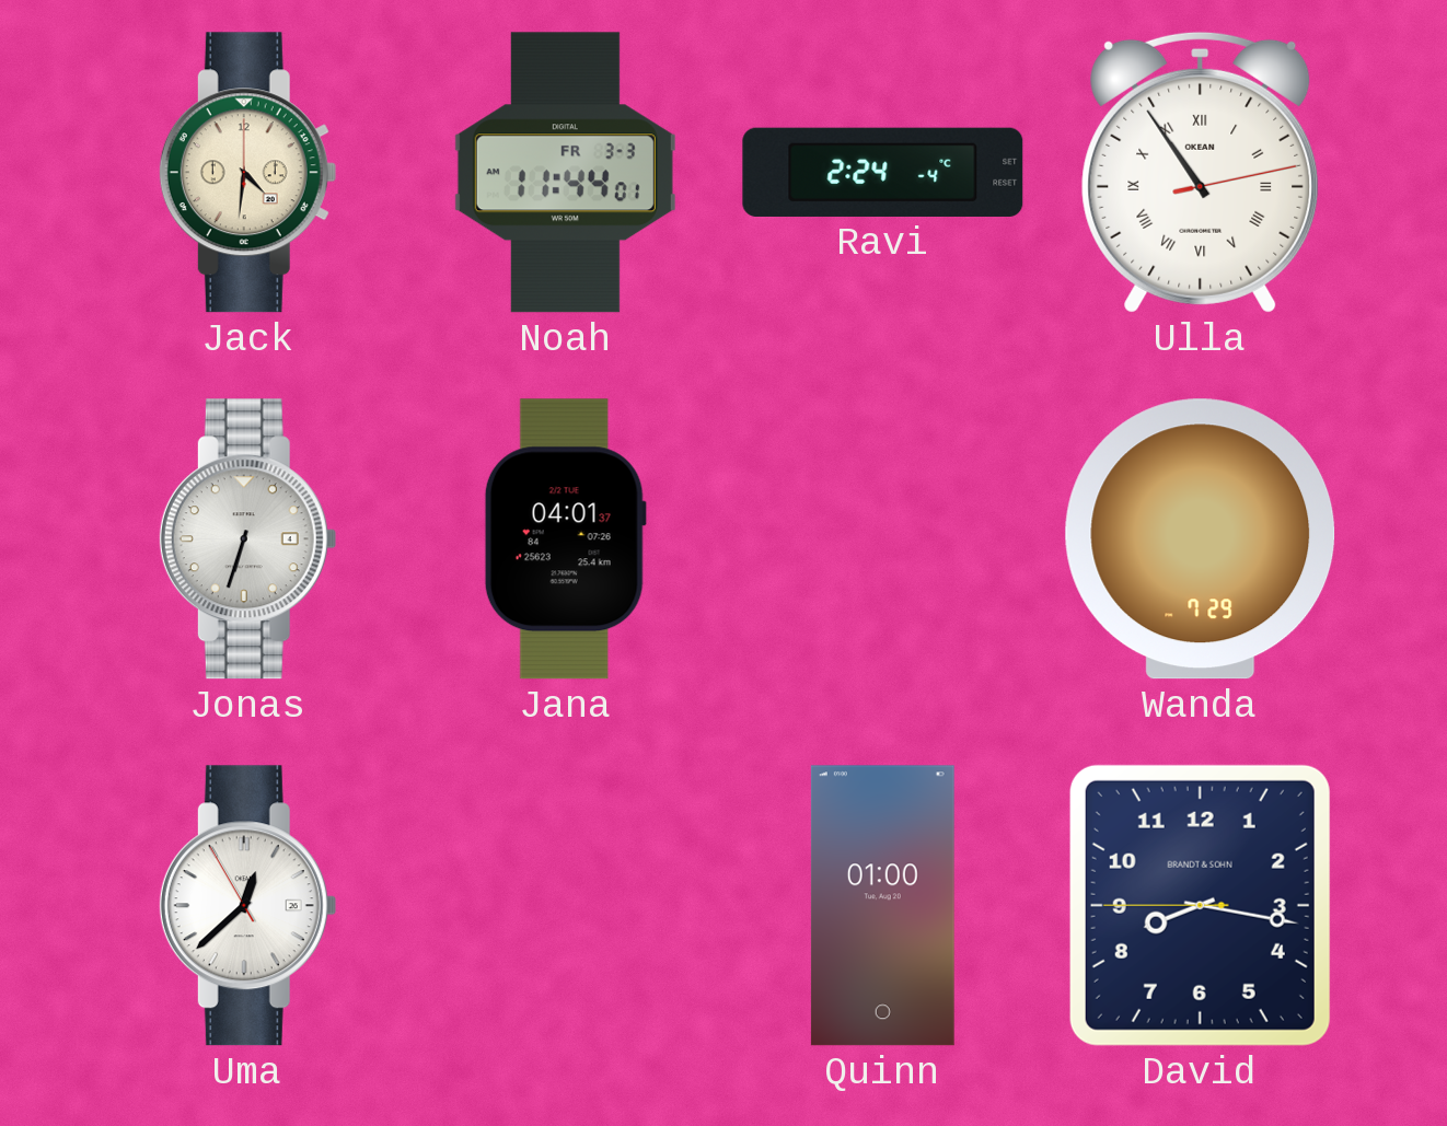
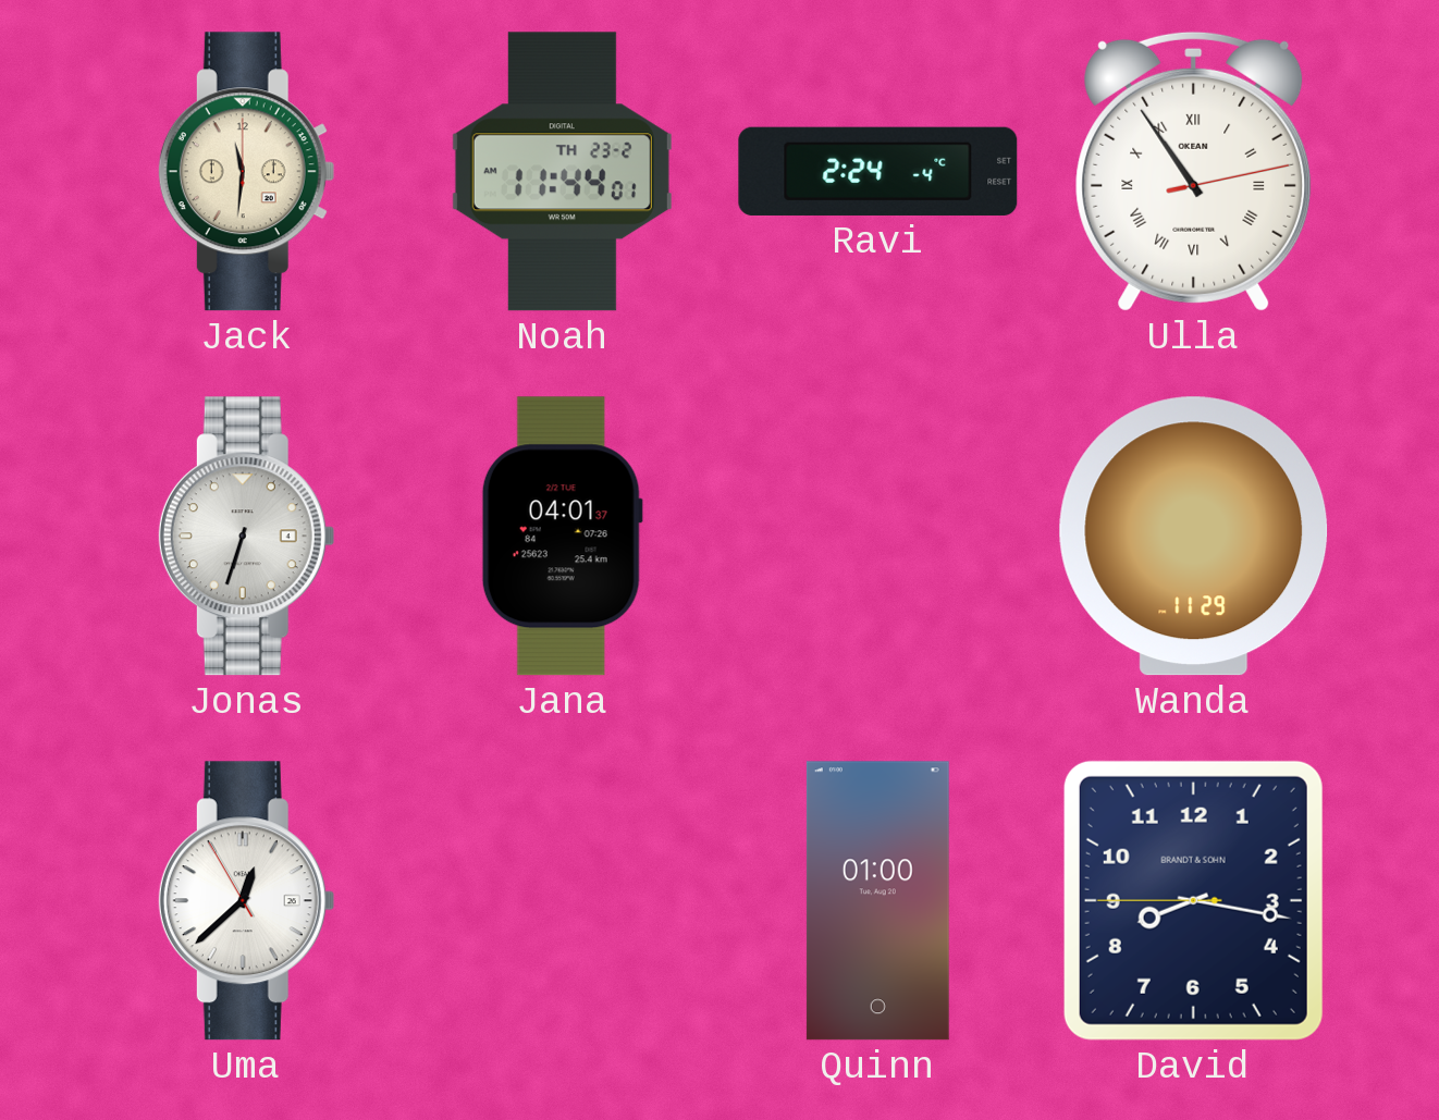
Jack: 4:31 -> 11:31 (246, 172)
Noah date: FR 3-3 -> TH 23-2 (562, 172)
Wanda: 7:29 -> 11:29 (1194, 537)
